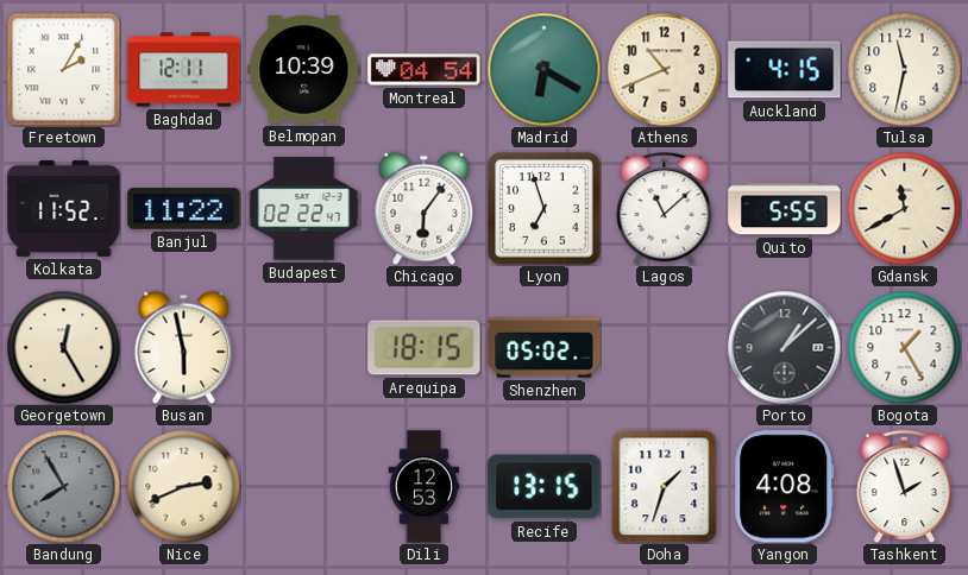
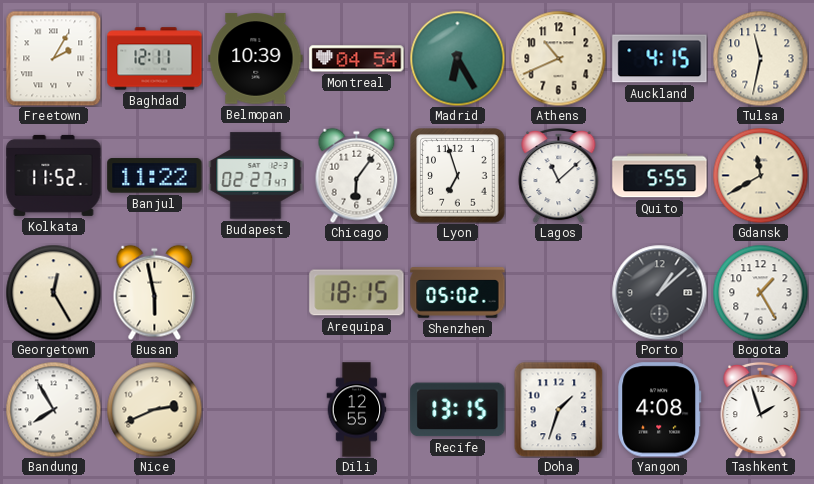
Madrid: 6:20 -> 6:25 (457, 58)
Budapest: 02:22 -> 02:27 (256, 176)
Bandung dial: grey -> white (53, 409)
Dili: 12:53 -> 12:55 (357, 410)
